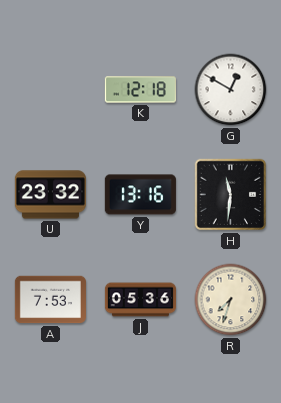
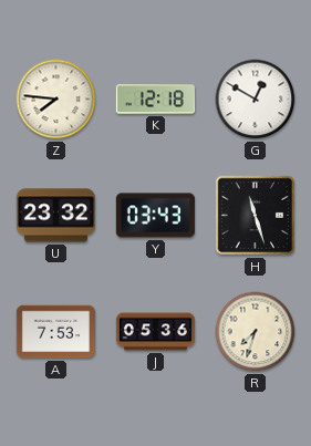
Z: none -> 7:46 (56, 100)
Y: 13:16 -> 03:43 (155, 216)
H: 11:31 -> 11:27 (256, 216)
